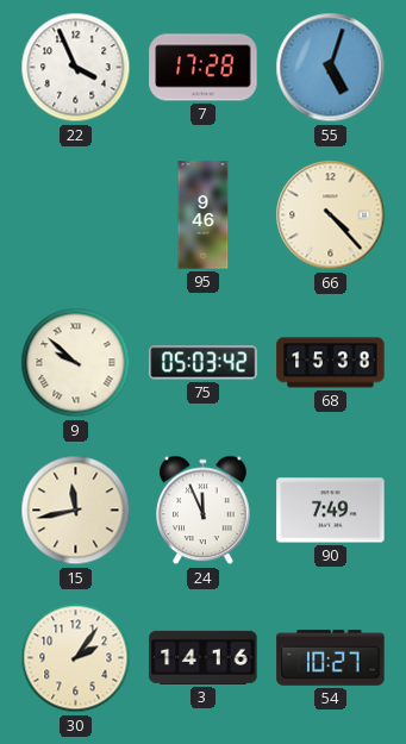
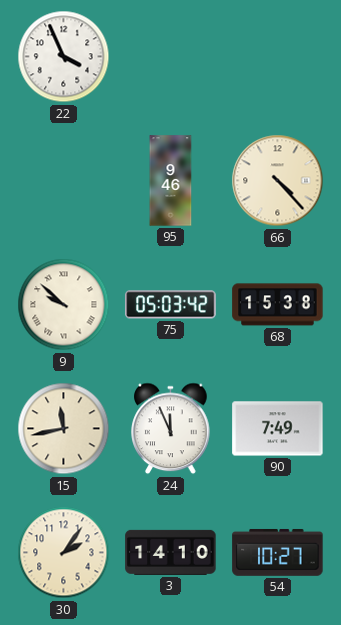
7: 17:28 -> none (204, 68)
55: 5:03 -> none (331, 68)
3: 14:16 -> 14:10 (171, 552)
